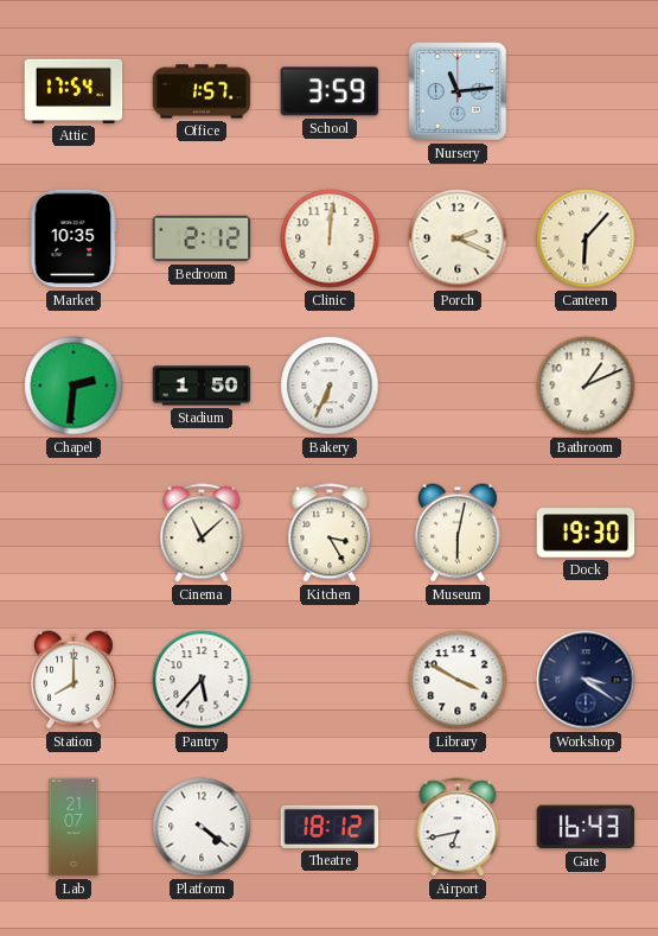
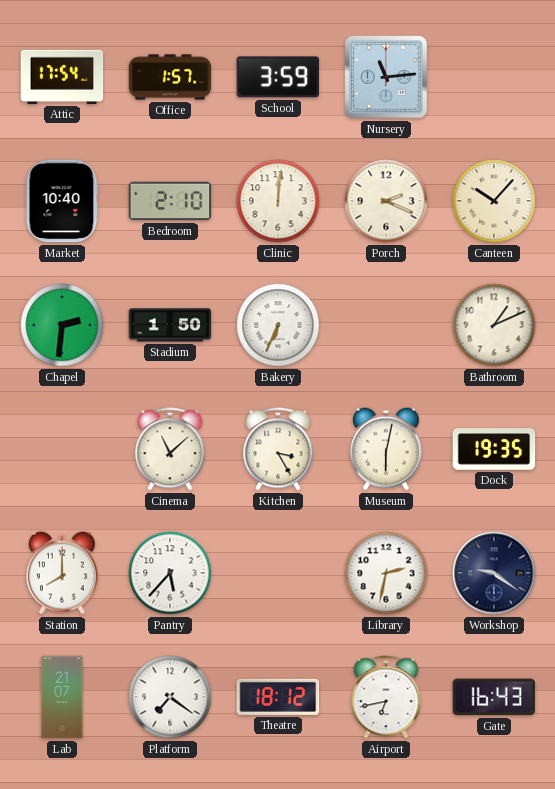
Market: 10:35 -> 10:40 (62, 201)
Bedroom: 2:12 -> 2:10 (170, 201)
Canteen: 6:07 -> 10:07 (494, 201)
Dock: 19:30 -> 19:35 (494, 449)
Library: 3:50 -> 2:32 (386, 573)
Workshop: 3:21 -> 9:21 (494, 573)
Platform: 4:21 -> 7:21 (170, 697)
